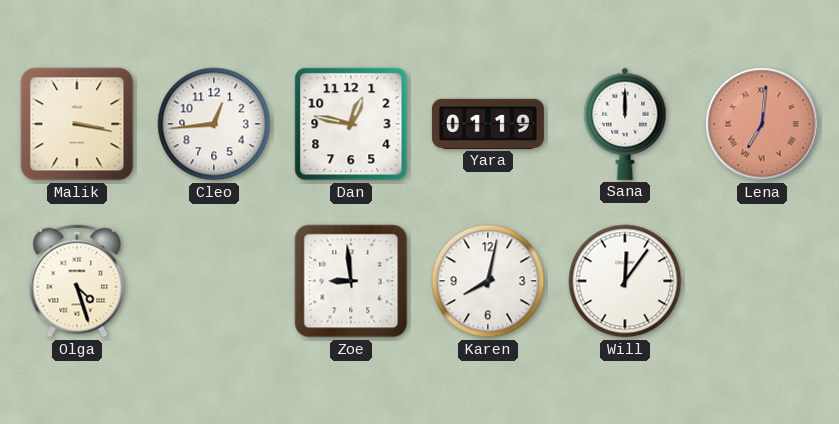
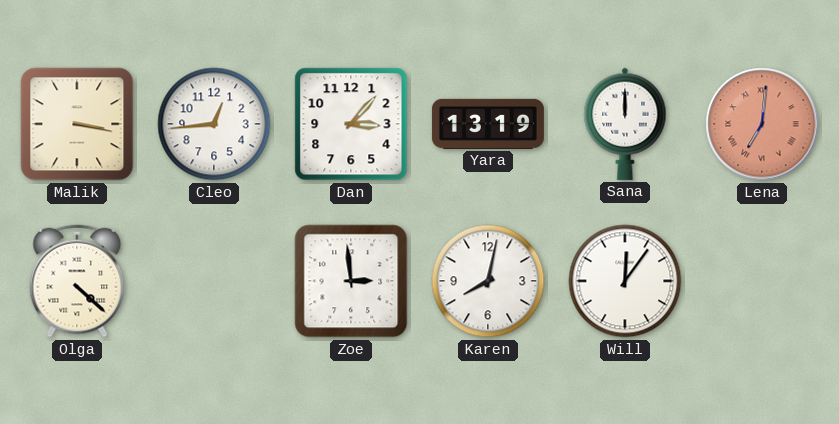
Dan: 12:47 -> 3:07 (351, 124)
Yara: 01:19 -> 13:19 (488, 124)
Olga: 4:27 -> 4:22 (77, 281)
Zoe: 8:59 -> 2:59 (351, 281)
